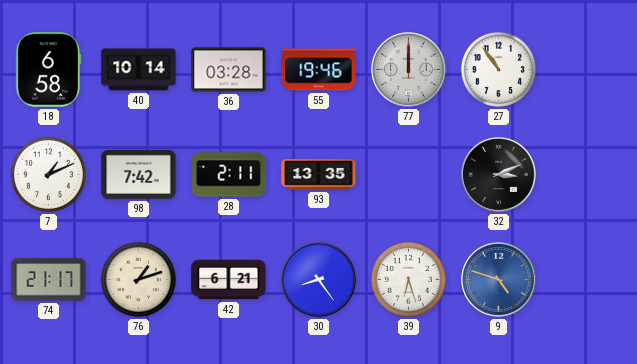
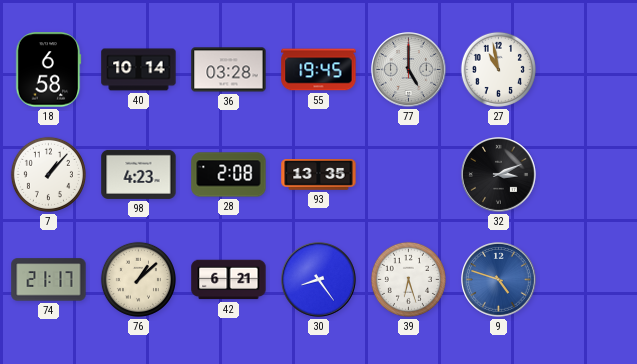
55: 19:46 -> 19:45 (319, 70)
77: 12:00 -> 5:00 (409, 70)
27: 10:54 -> 10:58 (498, 69)
7: 1:11 -> 1:07 (48, 174)
98: 7:42 -> 4:23 (139, 174)
28: 2:11 -> 2:08 (229, 175)
76: 1:12 -> 1:08 (138, 279)
